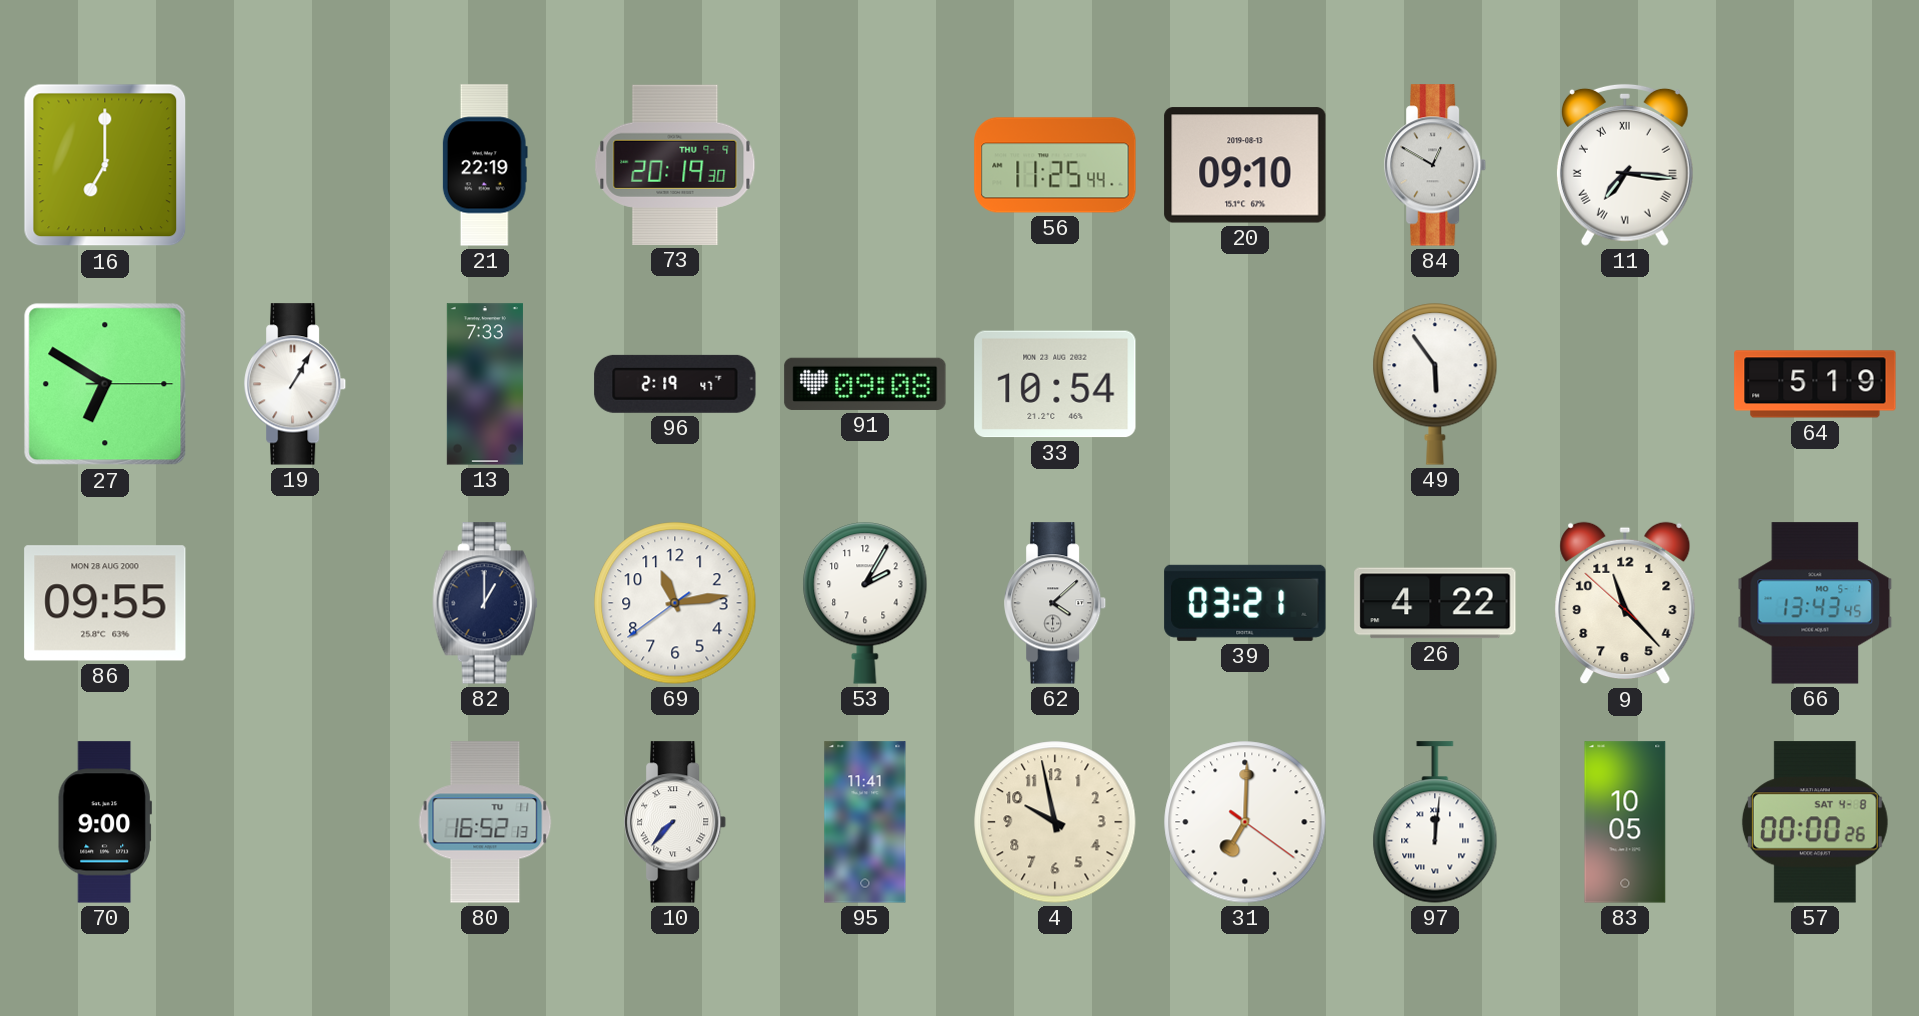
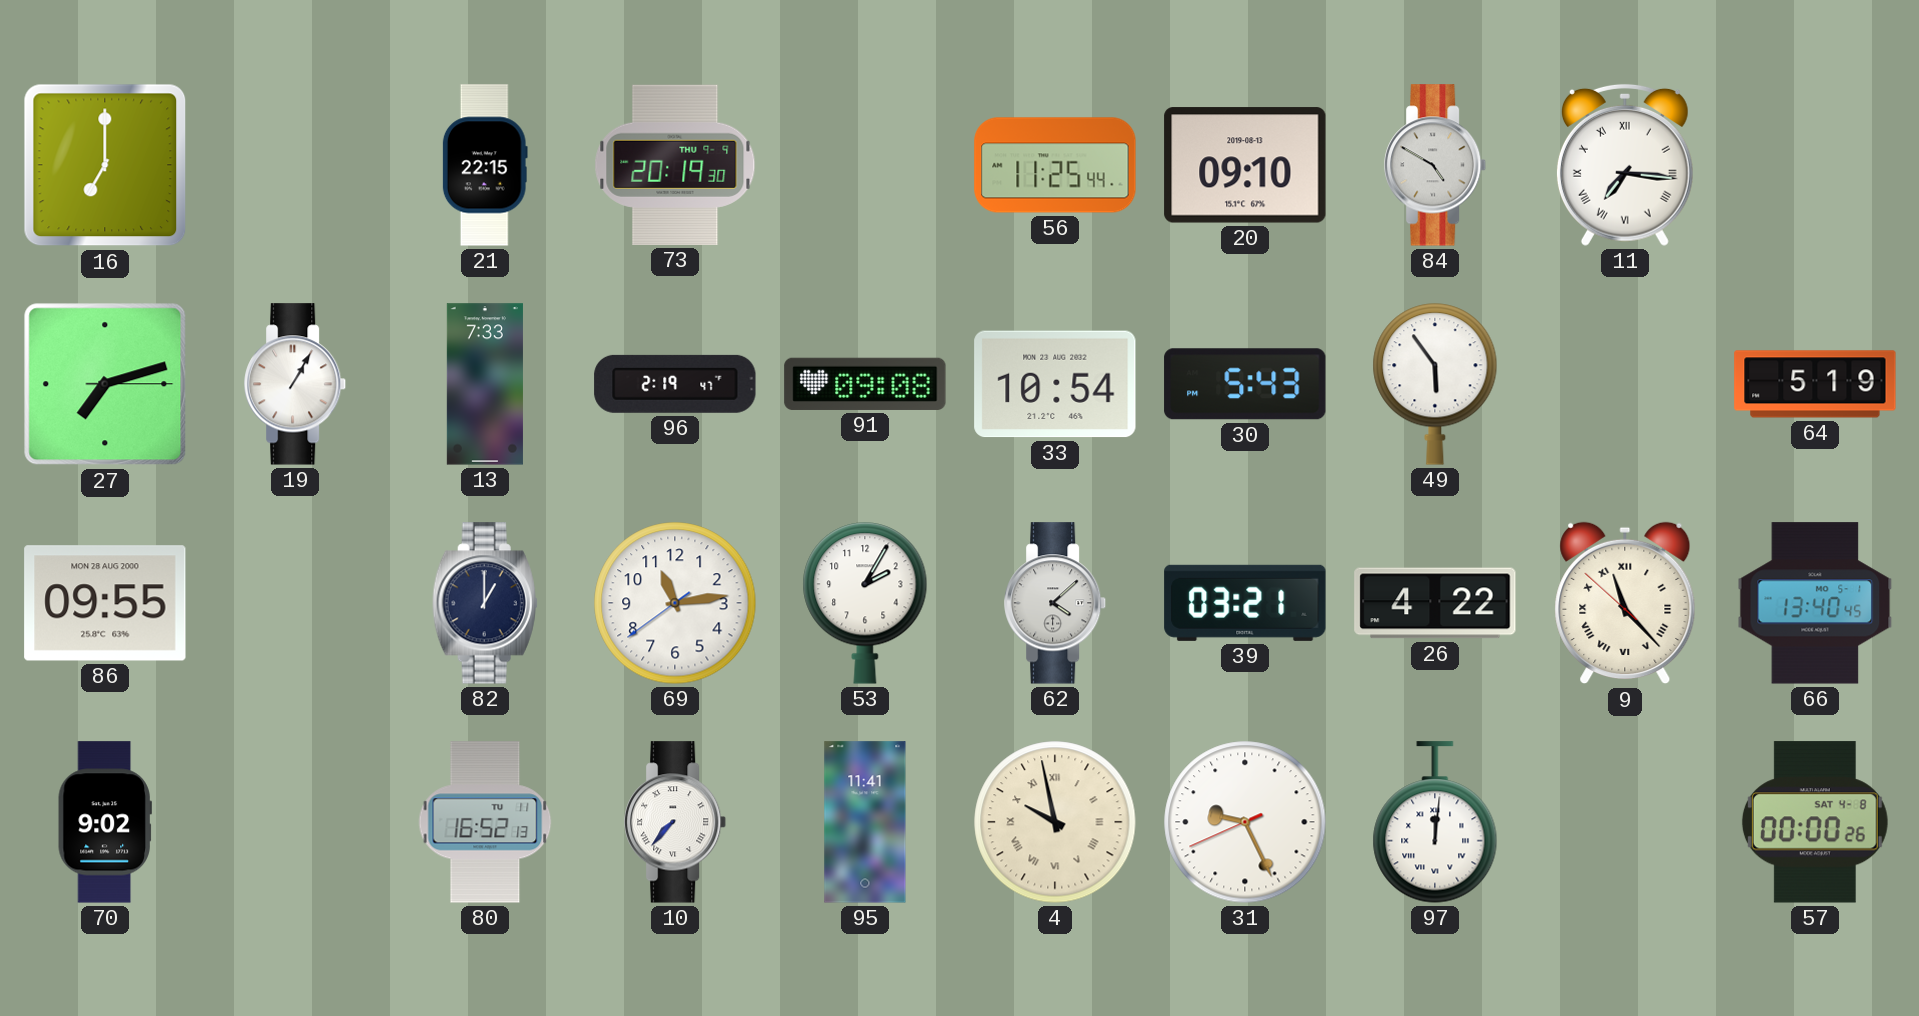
21: 22:19 -> 22:15 (485, 165)
84: 12:50 -> 4:50 (1436, 165)
27: 6:50 -> 7:12 (105, 384)
30: none -> 5:43 (1245, 384)
9 numerals: Arabic -> Roman (1625, 603)
66: 13:43 -> 13:40 (1815, 603)
70: 9:00 -> 9:02 (105, 822)
4 numerals: Arabic -> Roman (1055, 822)
31: 7:00 -> 9:25 (1245, 822)
83: 10:05 -> none (1625, 822)
